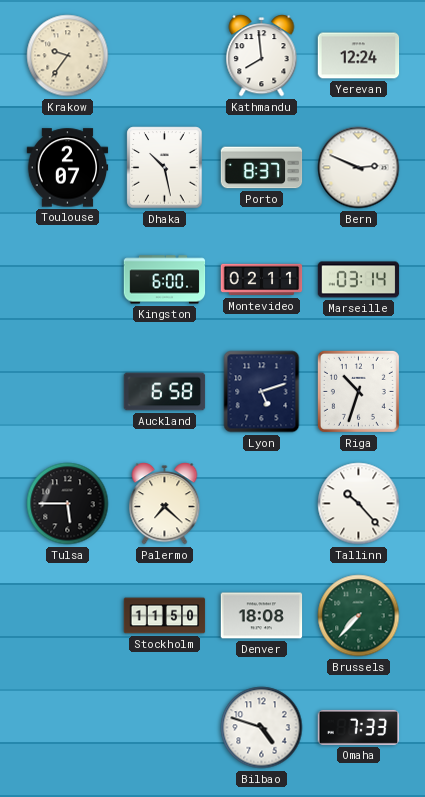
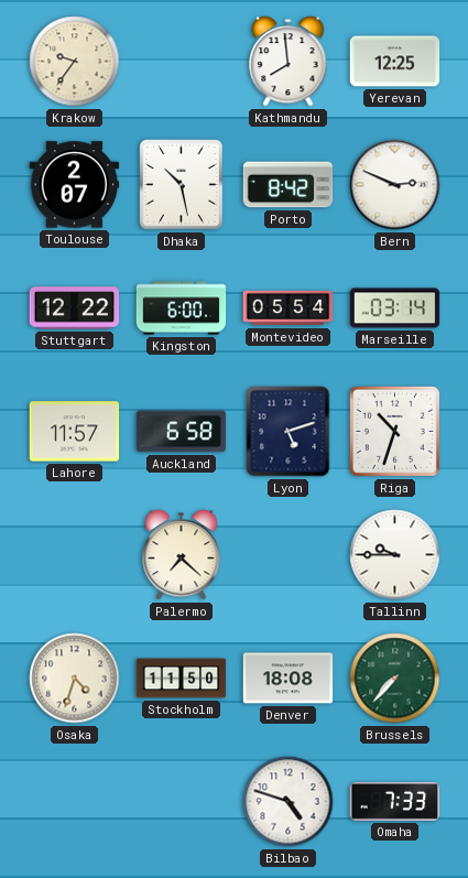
Yerevan: 12:24 -> 12:25 (395, 62)
Porto: 8:37 -> 8:42 (289, 185)
Stuttgart: none -> 12:22 (75, 308)
Montevideo: 02:11 -> 05:54 (289, 308)
Lahore: none -> 11:57 (75, 432)
Tulsa: 5:45 -> none (68, 504)
Tallinn: 10:23 -> 9:45 (395, 555)
Osaka: none -> 4:33 (75, 679)
